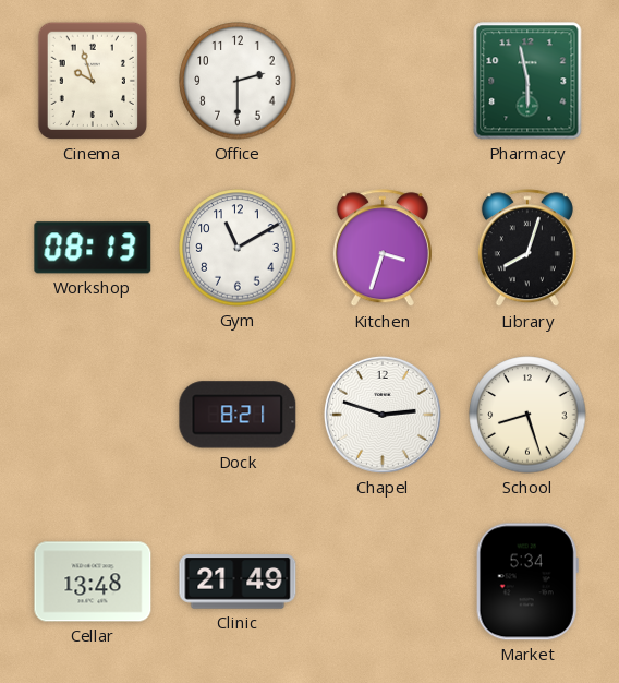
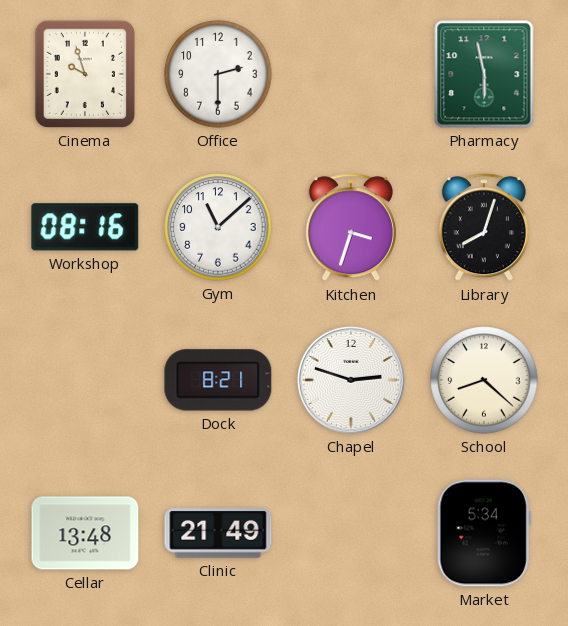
Workshop: 08:13 -> 08:16 (85, 227)
Gym: 11:10 -> 11:08 (218, 227)
School: 8:27 -> 8:22 (484, 380)
